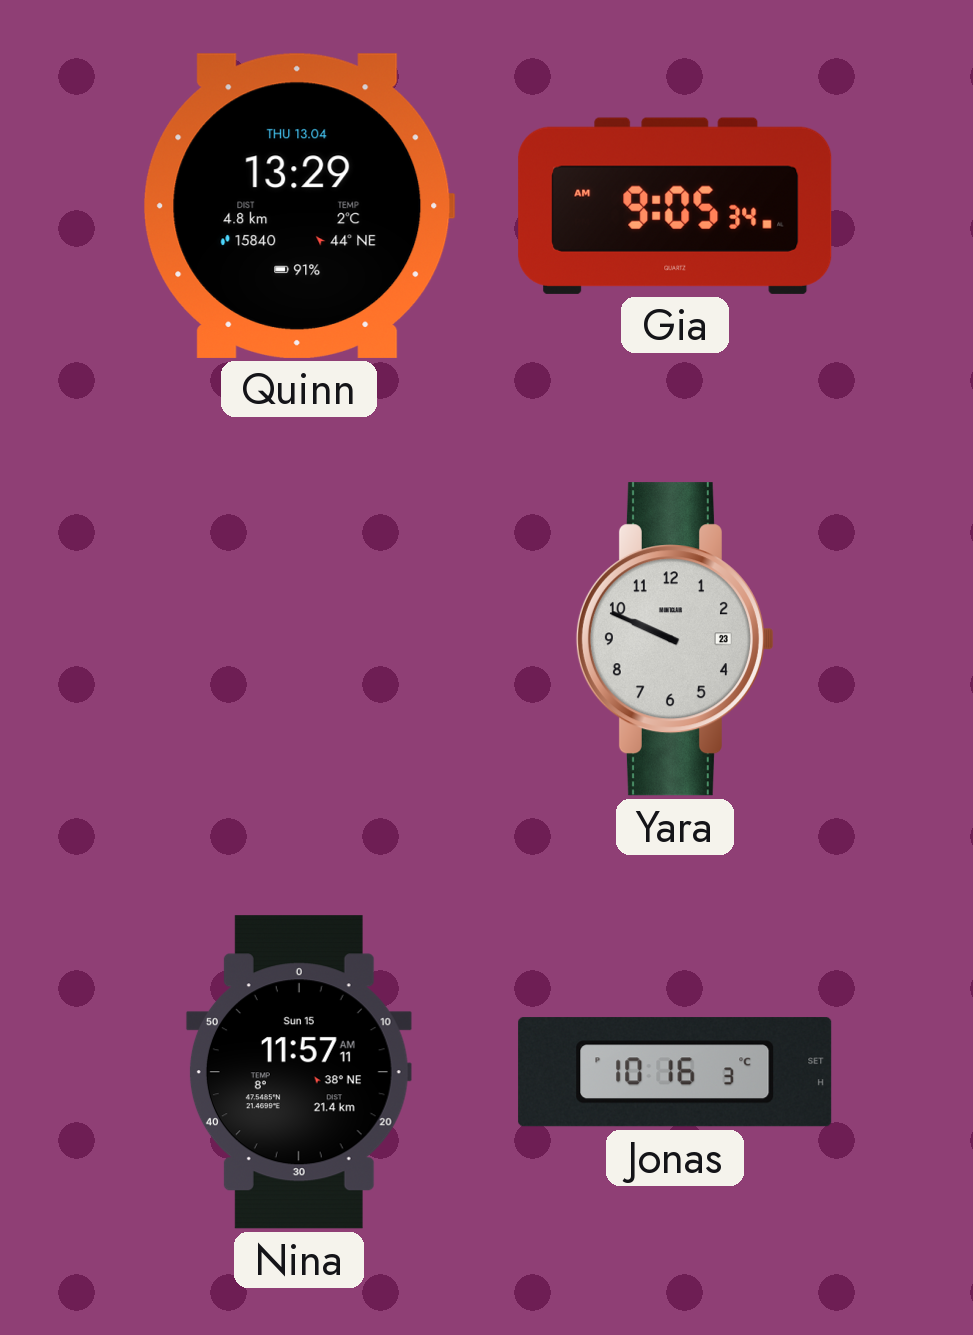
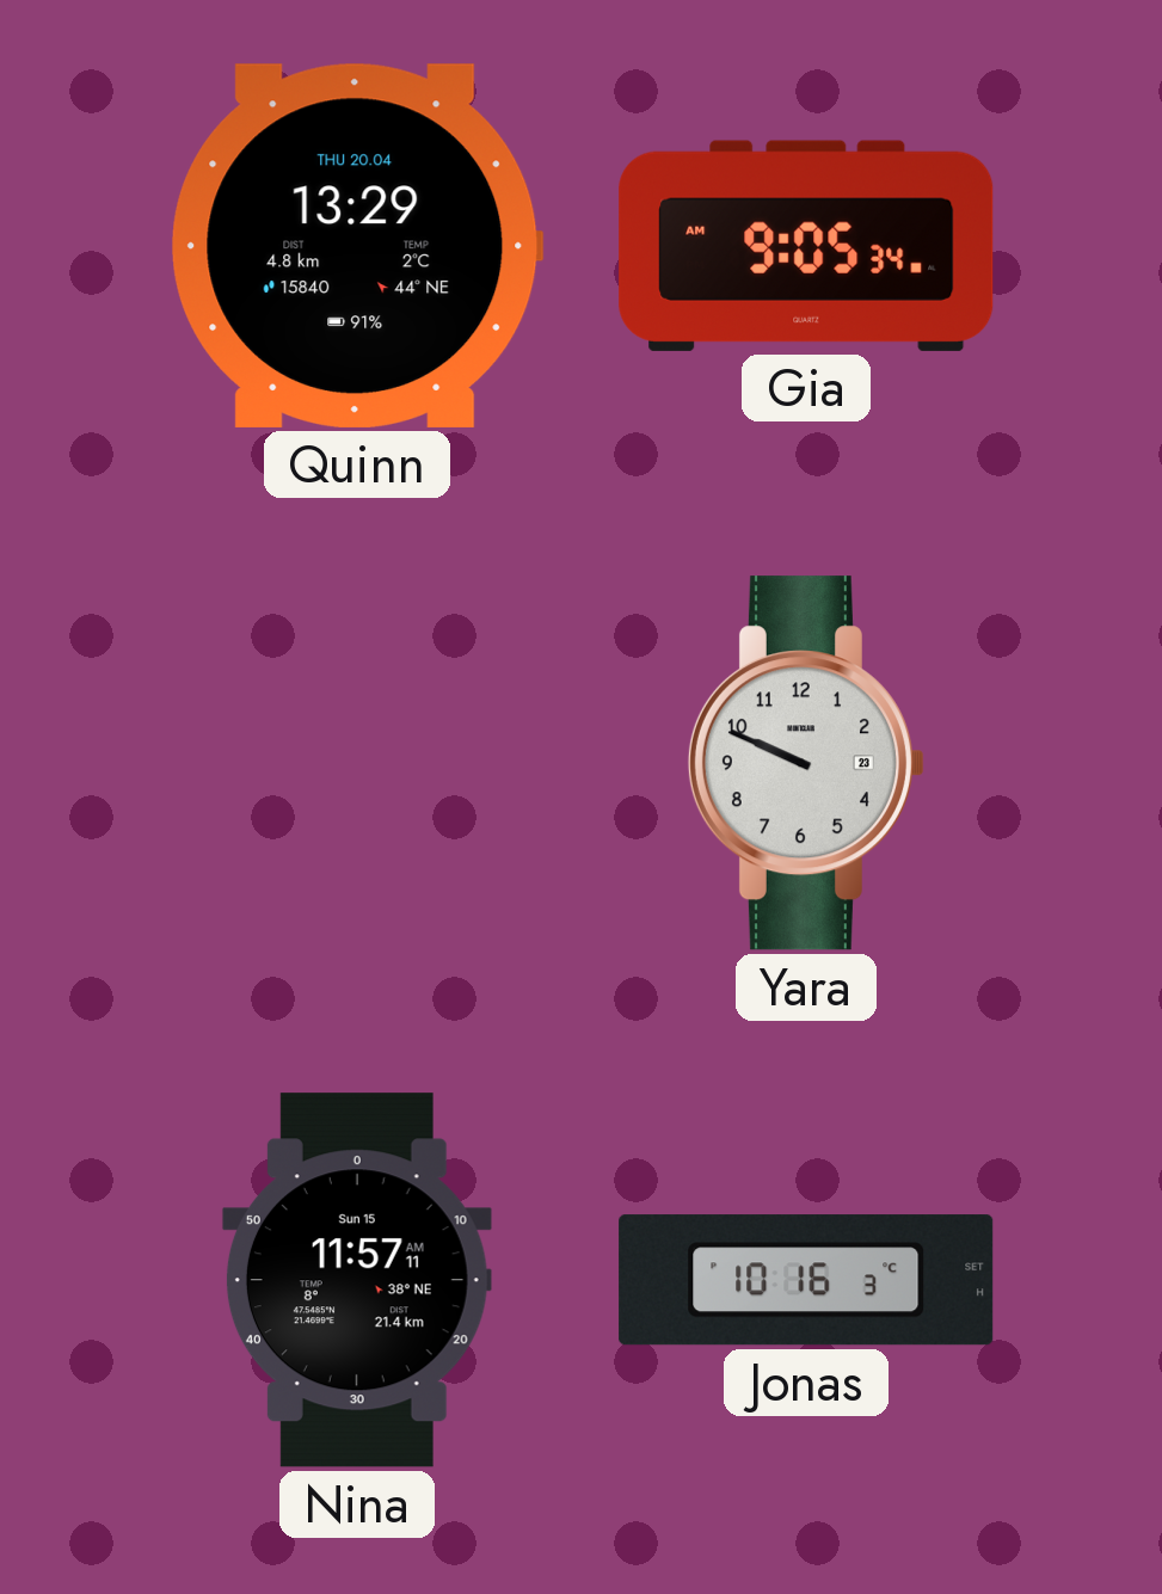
Quinn date: THU 13.04 -> THU 20.04 (357, 246)
